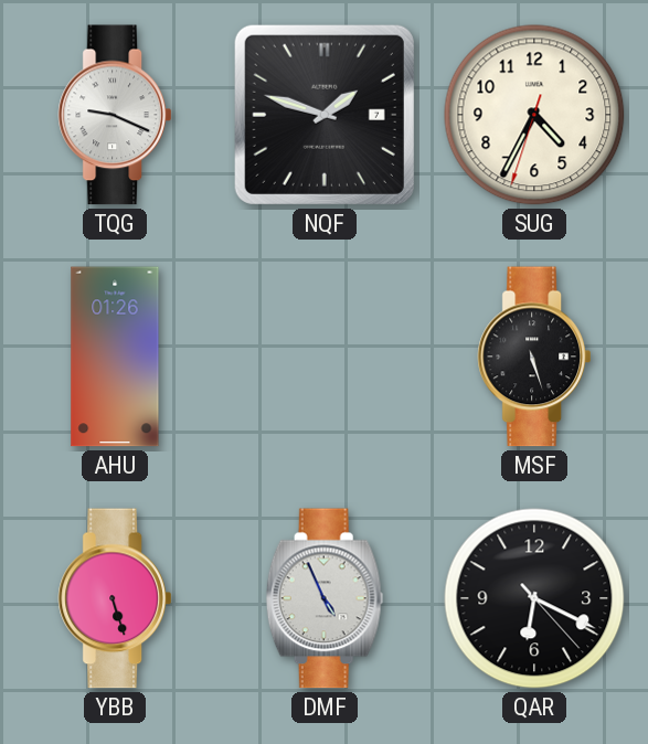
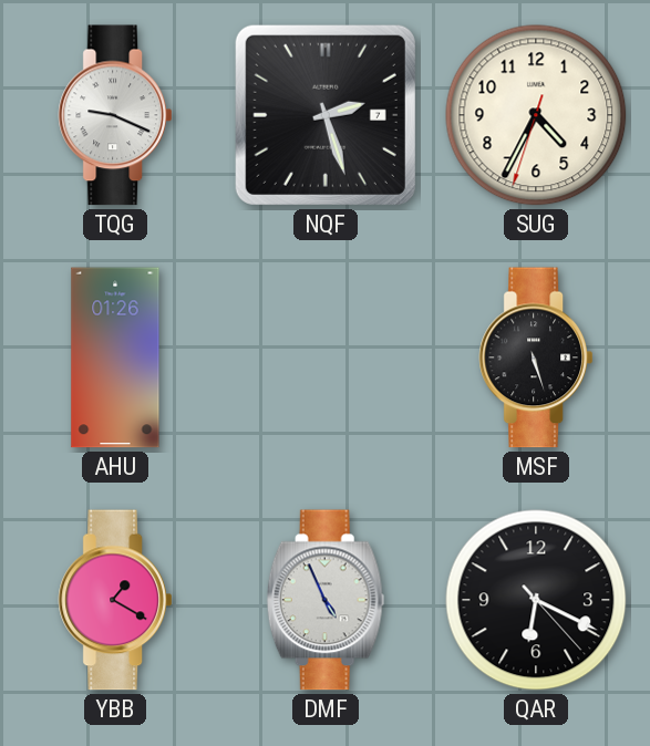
NQF: 1:48 -> 2:27 (326, 115)
YBB: 5:27 -> 1:20 (114, 600)
